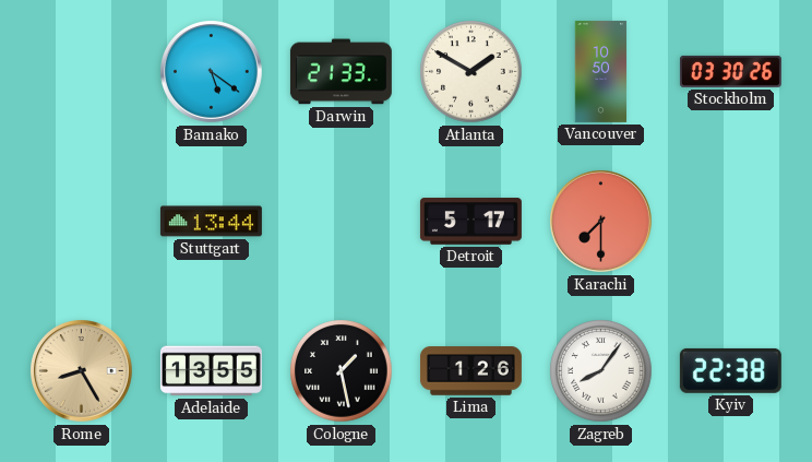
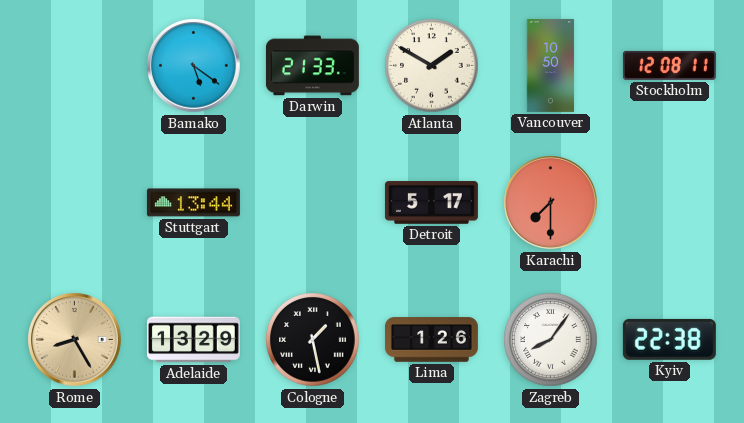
Stockholm: 03:30 -> 12:08 (669, 65)
Adelaide: 13:55 -> 13:29 (193, 340)
